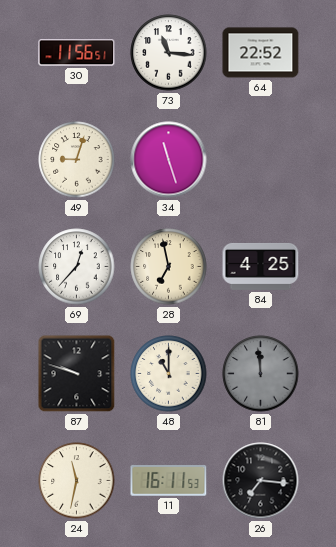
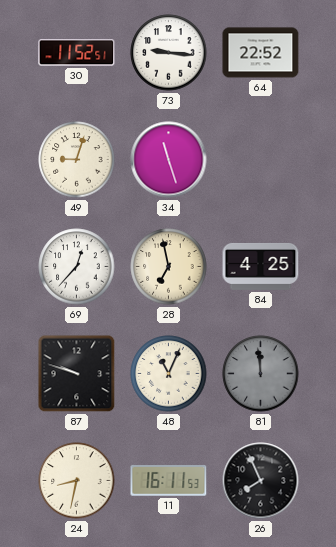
30: 11:56 -> 11:52 (77, 53)
73: 11:16 -> 9:16 (169, 53)
48: 11:00 -> 11:04 (169, 374)
24: 11:32 -> 8:32 (77, 481)
26: 7:16 -> 7:56 (261, 481)
